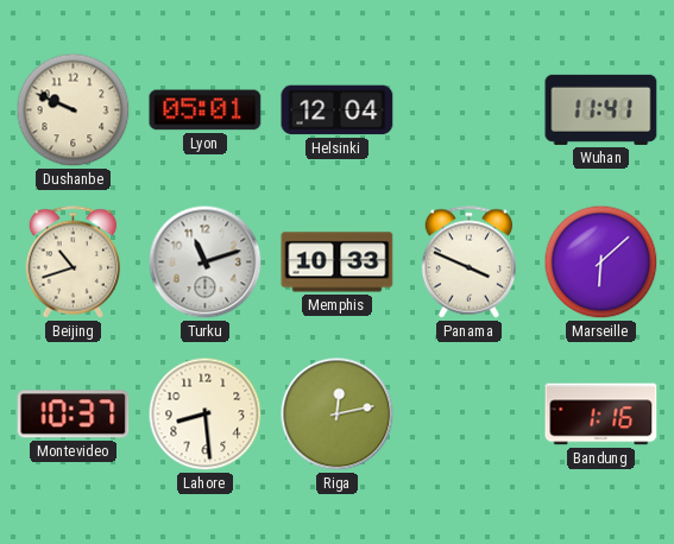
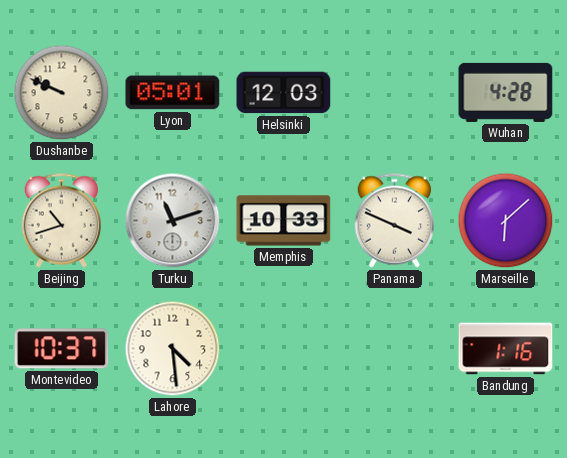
Helsinki: 12:04 -> 12:03 (284, 93)
Wuhan: 11:41 -> 4:28 (506, 92)
Lahore: 8:29 -> 4:29 (173, 349)
Riga: 12:13 -> none (338, 415)
